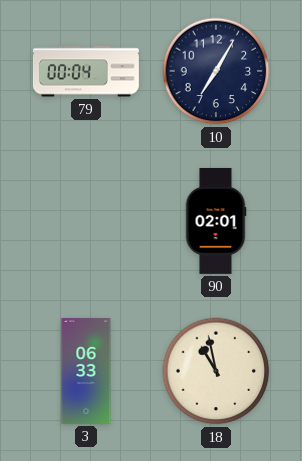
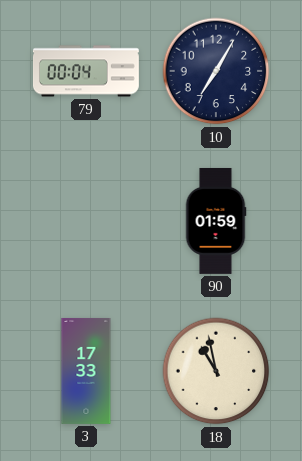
90: 02:01 -> 01:59 (216, 221)
3: 06:33 -> 17:33 (86, 371)
